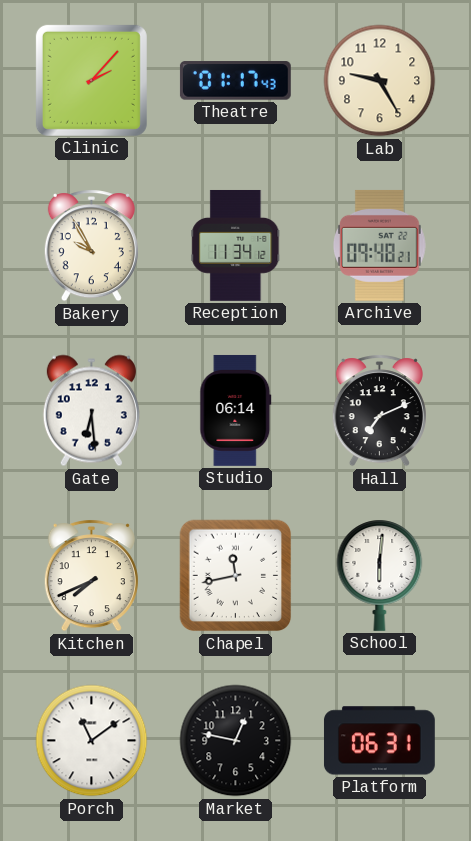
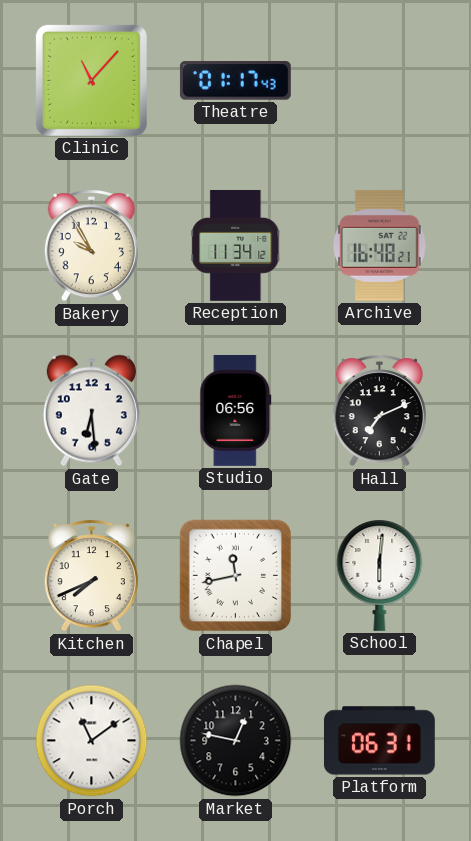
Clinic: 2:07 -> 11:07 (91, 80)
Lab: 9:25 -> none (380, 81)
Archive: 09:48 -> 16:48 (380, 245)
Studio: 06:14 -> 06:56 (236, 410)
